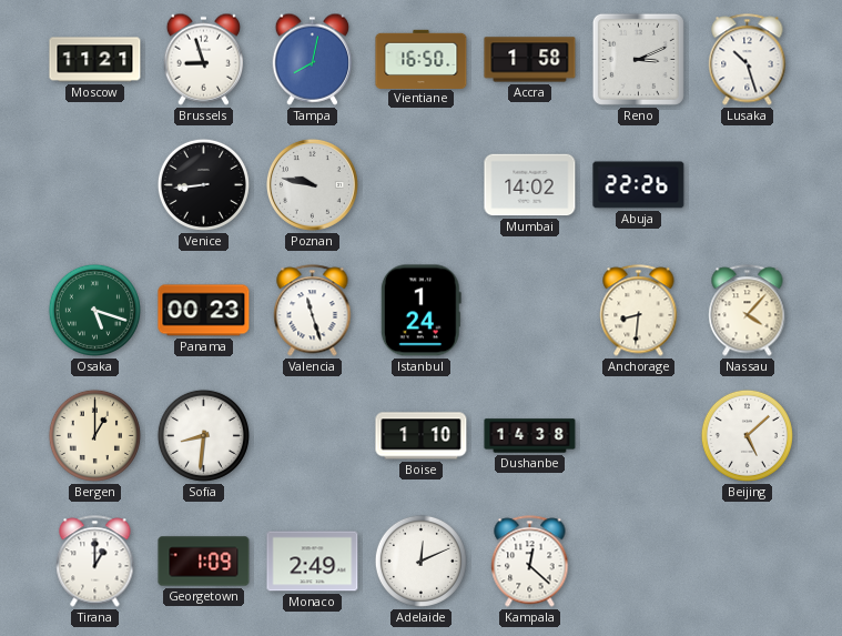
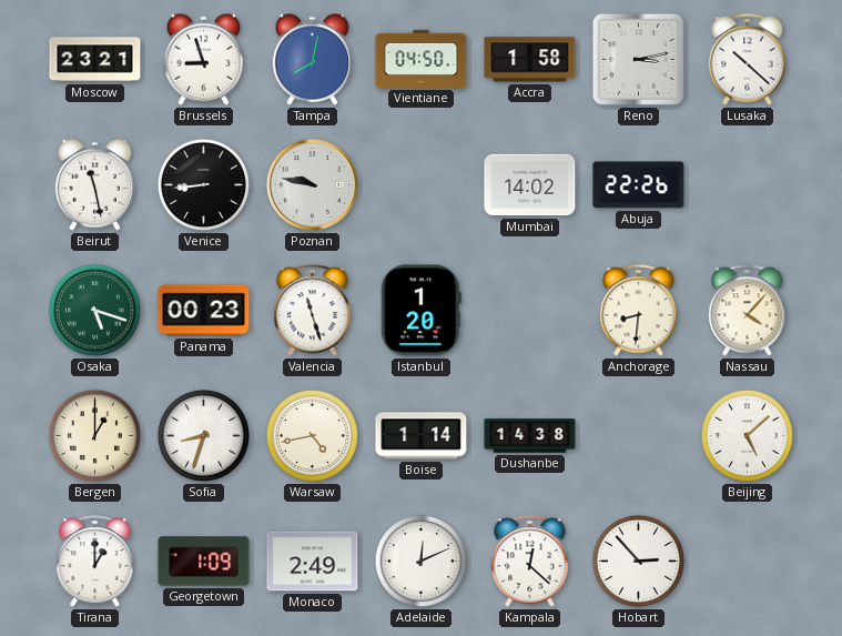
Moscow: 11:21 -> 23:21 (95, 60)
Vientiane: 16:50 -> 04:50 (422, 59)
Reno: 3:11 -> 3:13 (638, 59)
Lusaka: 10:27 -> 10:22 (748, 60)
Beirut: none -> 11:28 (94, 184)
Istanbul: 1:24 -> 1:20 (420, 311)
Sofia: 8:31 -> 8:33 (203, 435)
Warsaw: none -> 4:43 (312, 435)
Boise: 1:10 -> 1:14 (422, 436)
Hobart: none -> 2:53 (638, 561)
